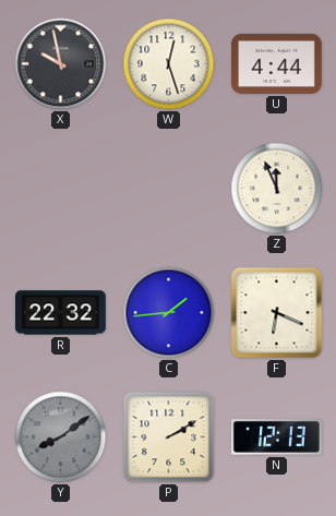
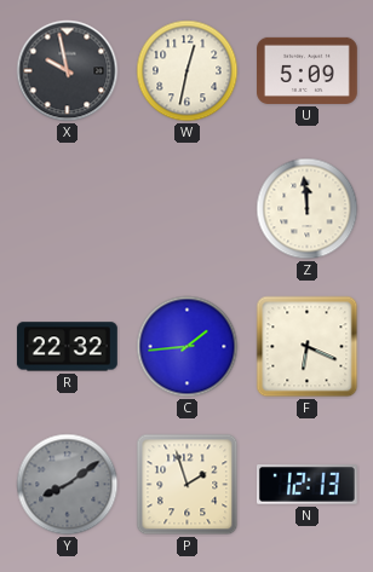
W: 12:27 -> 12:32 (188, 71)
U: 4:44 -> 5:09 (308, 70)
Z: 11:56 -> 11:59 (308, 209)
P: 2:10 -> 1:57 (188, 485)
